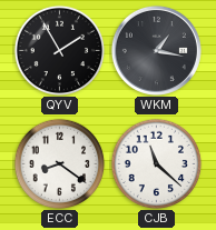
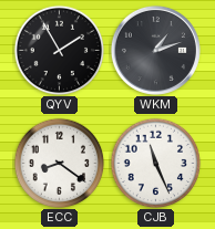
WKM: 1:17 -> 1:12 (155, 50)
CJB: 11:22 -> 11:26 (155, 163)
